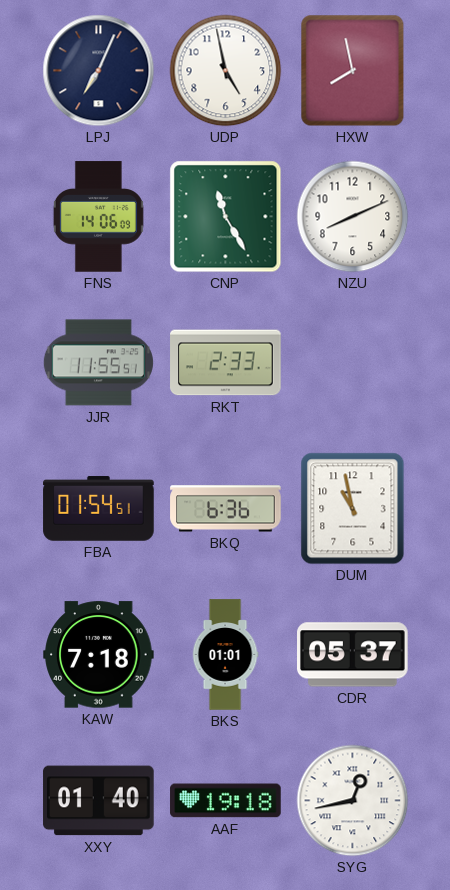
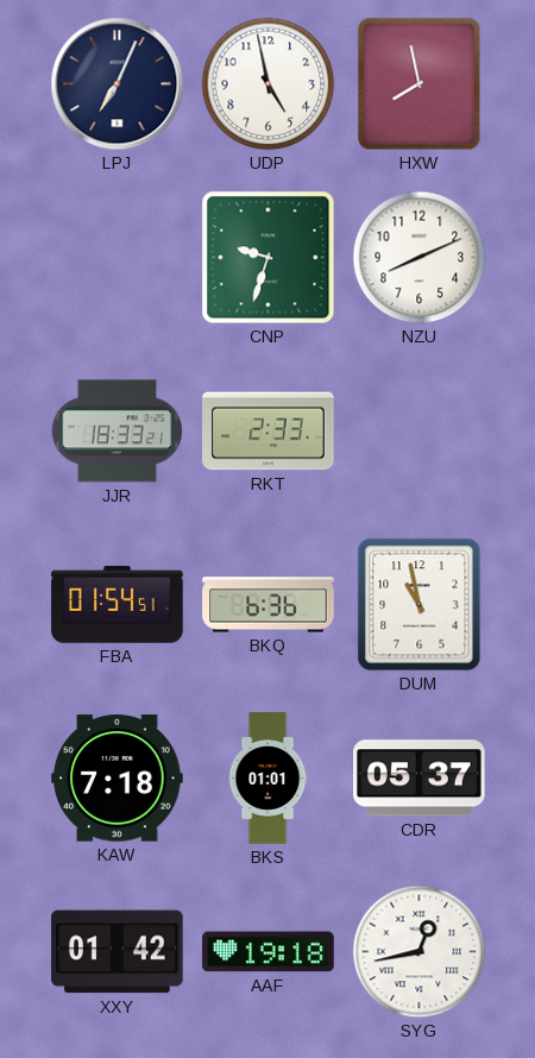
FNS: 14:06 -> none (98, 217)
CNP: 11:25 -> 9:33 (269, 258)
JJR: 11:55 -> 18:33 (117, 432)
XXY: 01:40 -> 01:42 (118, 952)
